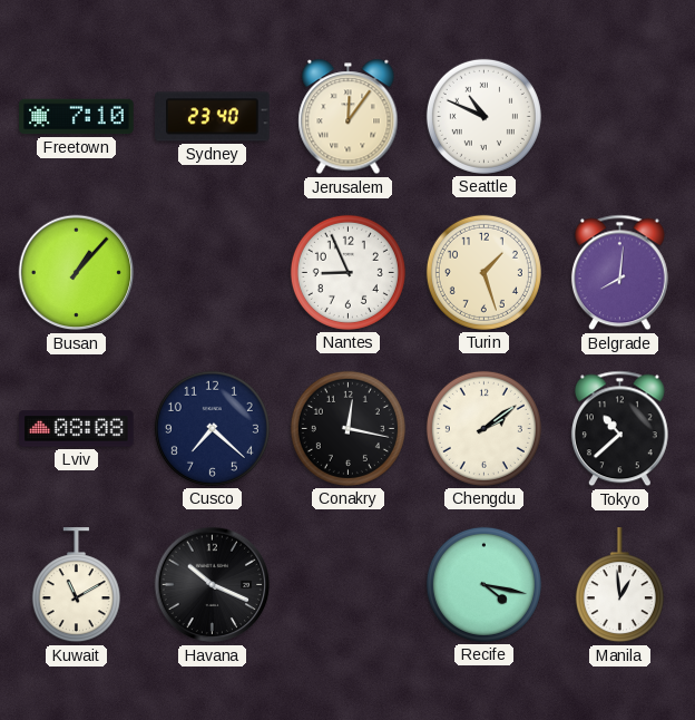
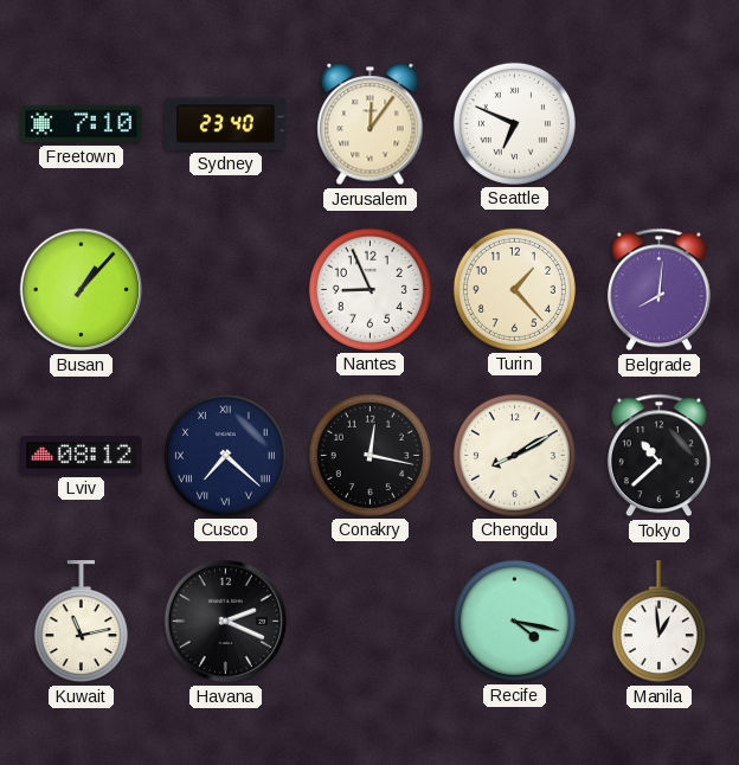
Seattle: 10:49 -> 6:49 (514, 123)
Turin: 1:27 -> 1:23 (514, 289)
Lviv: 08:08 -> 08:12 (82, 456)
Cusco numerals: Arabic -> Roman (225, 455)
Chengdu: 2:09 -> 8:10 (514, 455)
Kuwait: 11:10 -> 11:13 (81, 622)
Havana: 10:19 -> 2:19 (226, 622)
